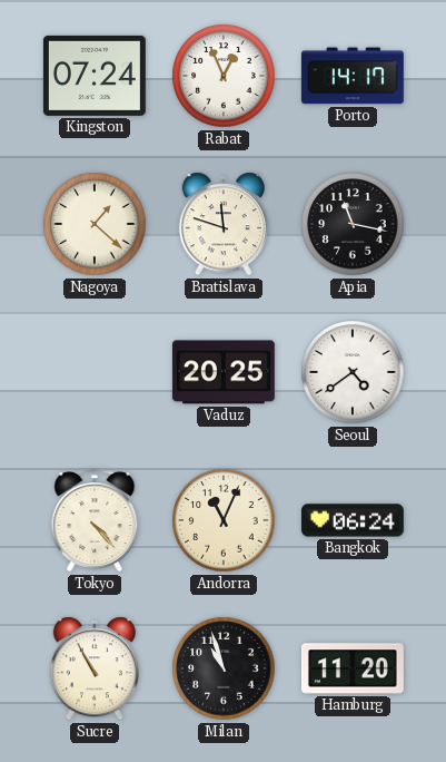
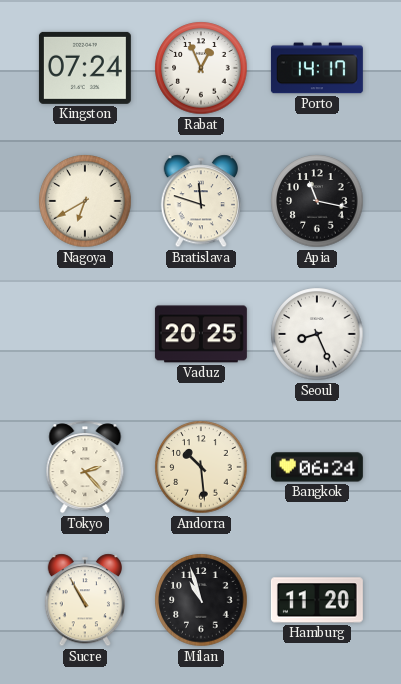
Nagoya: 1:22 -> 6:40 (85, 201)
Seoul: 4:39 -> 8:26 (317, 334)
Tokyo: 4:23 -> 2:23 (85, 467)
Andorra: 11:04 -> 10:29 (201, 467)
